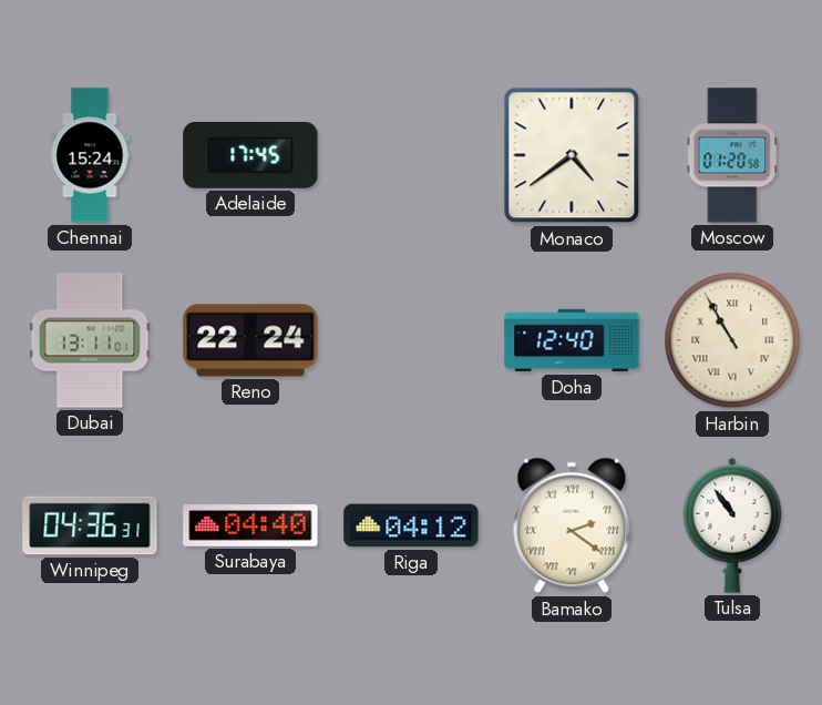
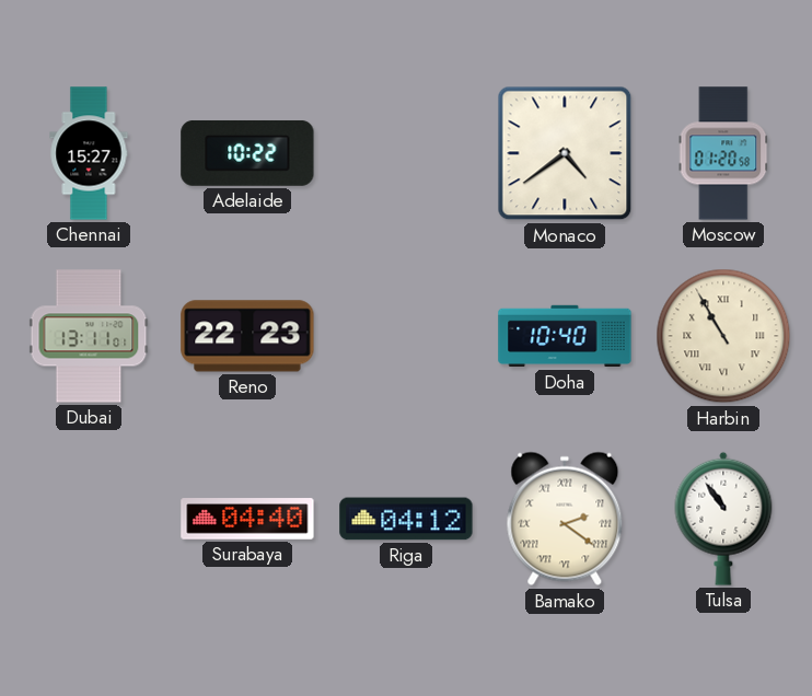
Chennai: 15:24 -> 15:27 (89, 153)
Adelaide: 17:45 -> 10:22 (247, 153)
Reno: 22:24 -> 22:23 (247, 336)
Doha: 12:40 -> 10:40 (565, 336)
Winnipeg: 04:36 -> none (90, 525)
